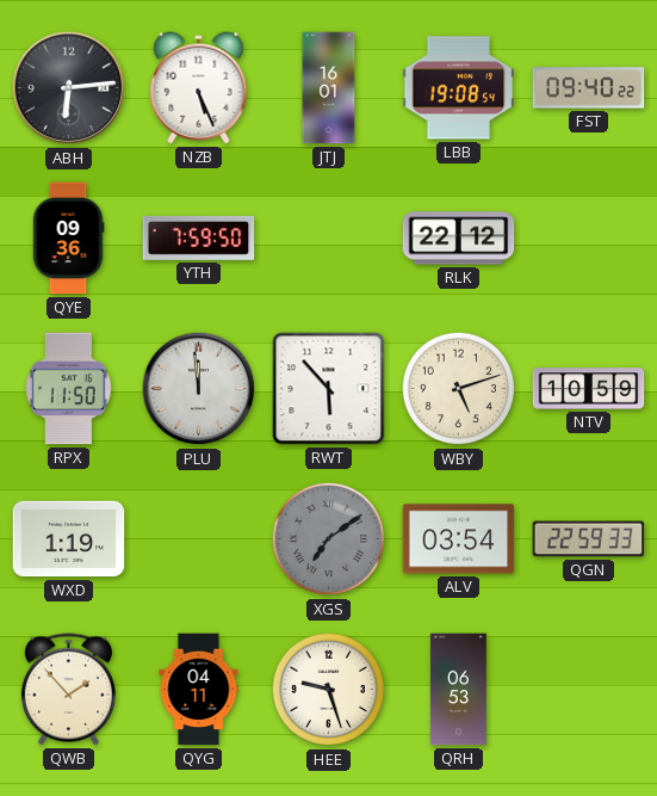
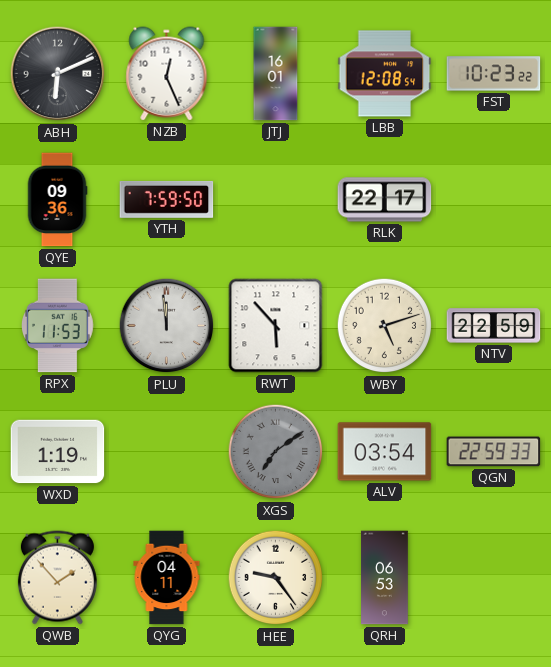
ABH: 6:14 -> 6:11 (58, 74)
NZB: 5:26 -> 12:26 (167, 74)
LBB: 19:08 -> 12:08 (385, 74)
FST: 09:40 -> 10:23 (494, 74)
RLK: 22:12 -> 22:17 (385, 200)
RPX: 11:50 -> 11:53 (58, 326)
NTV: 10:59 -> 22:59 (494, 326)
HEE: 9:27 -> 9:24 (276, 578)
